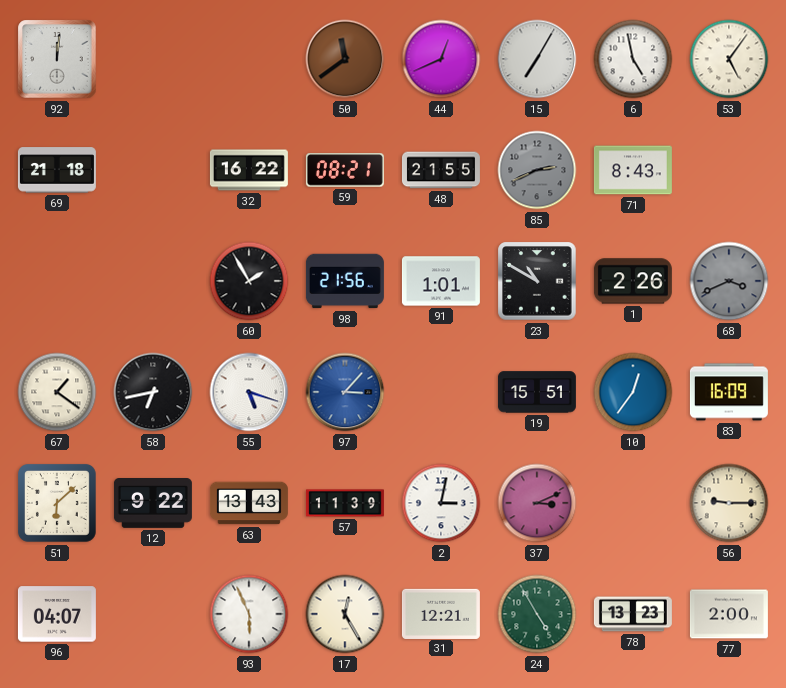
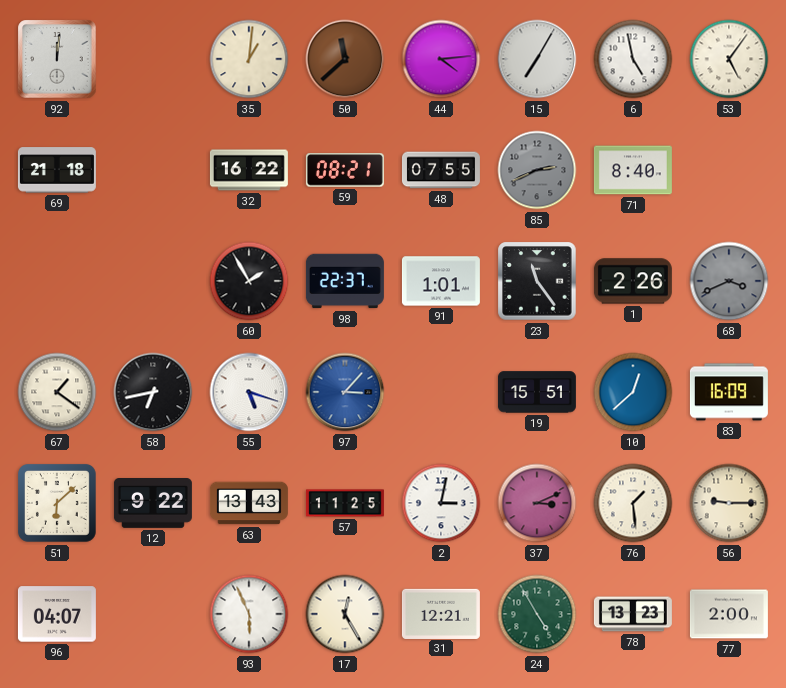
35: none -> 1:01 (249, 59)
50: 11:39 -> 11:38 (345, 59)
44: 12:41 -> 4:14 (441, 59)
48: 21:55 -> 07:55 (441, 170)
71: 8:43 -> 8:40 (633, 170)
98: 21:56 -> 22:37 (345, 281)
23: 10:50 -> 11:24 (537, 281)
10: 12:36 -> 12:38 (633, 392)
57: 11:39 -> 11:25 (345, 503)
76: none -> 1:29 (633, 503)
